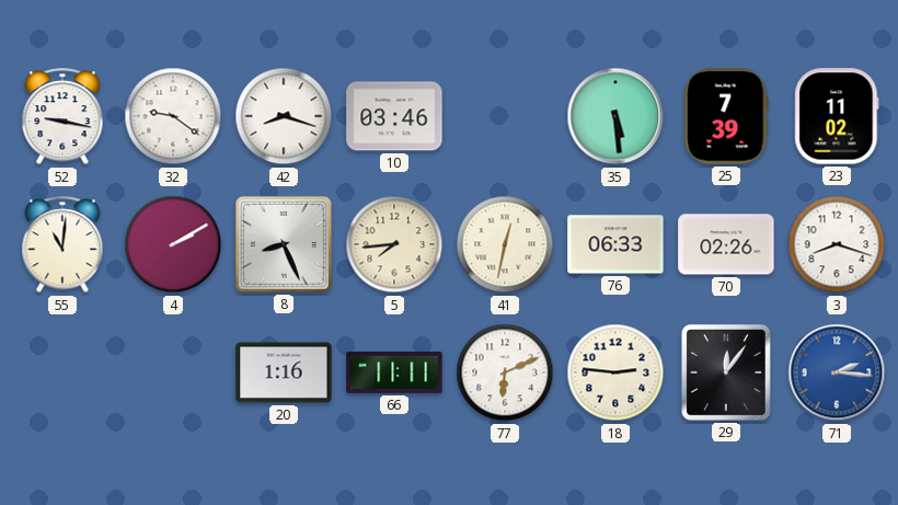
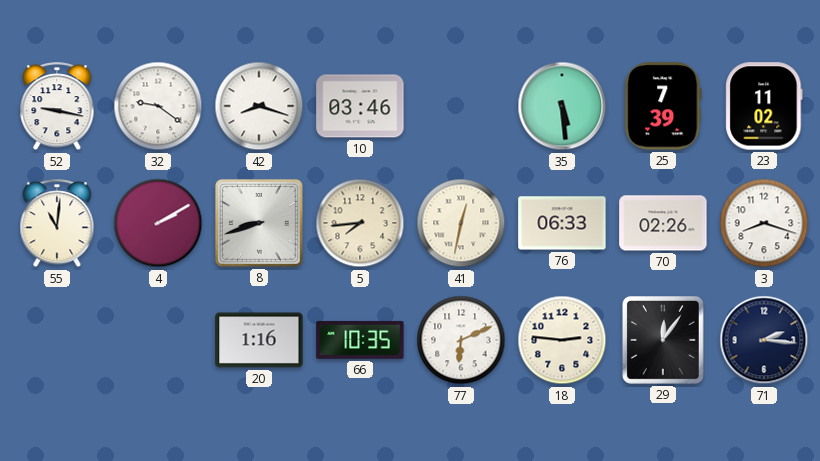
8: 8:26 -> 8:42 (259, 223)
66: 11:11 -> 10:35 (360, 340)
71 dial: blue -> navy (764, 340)
